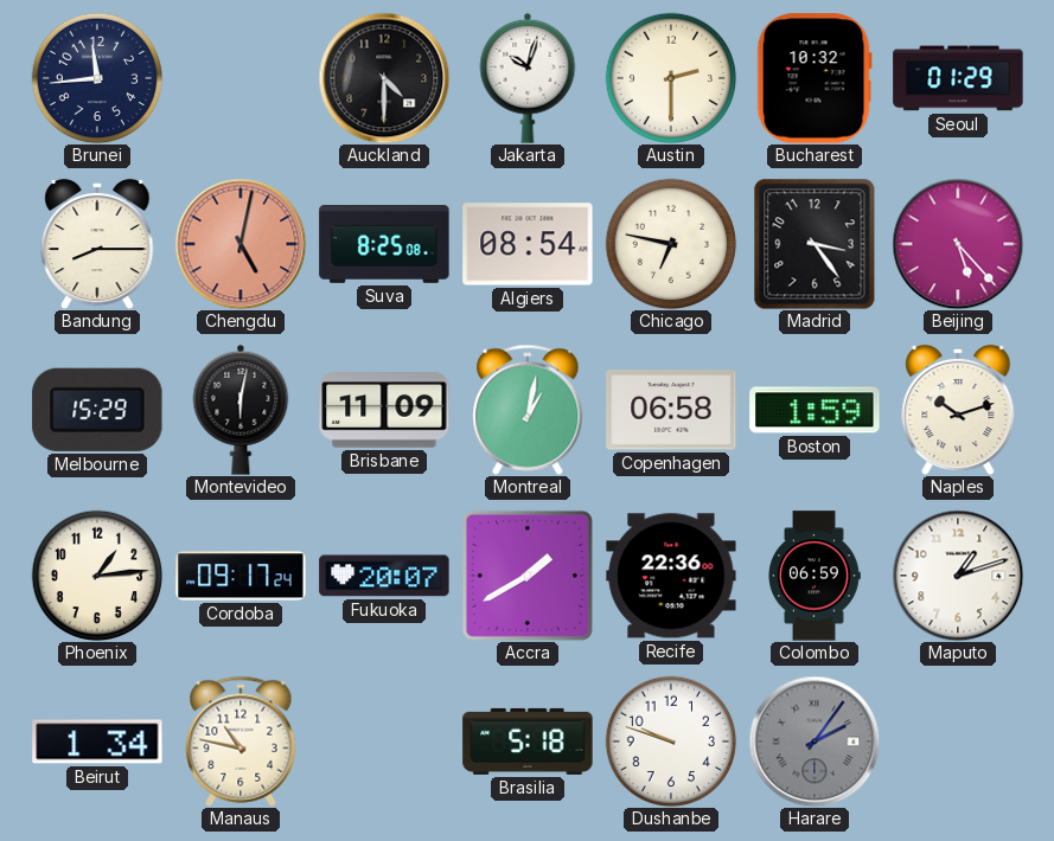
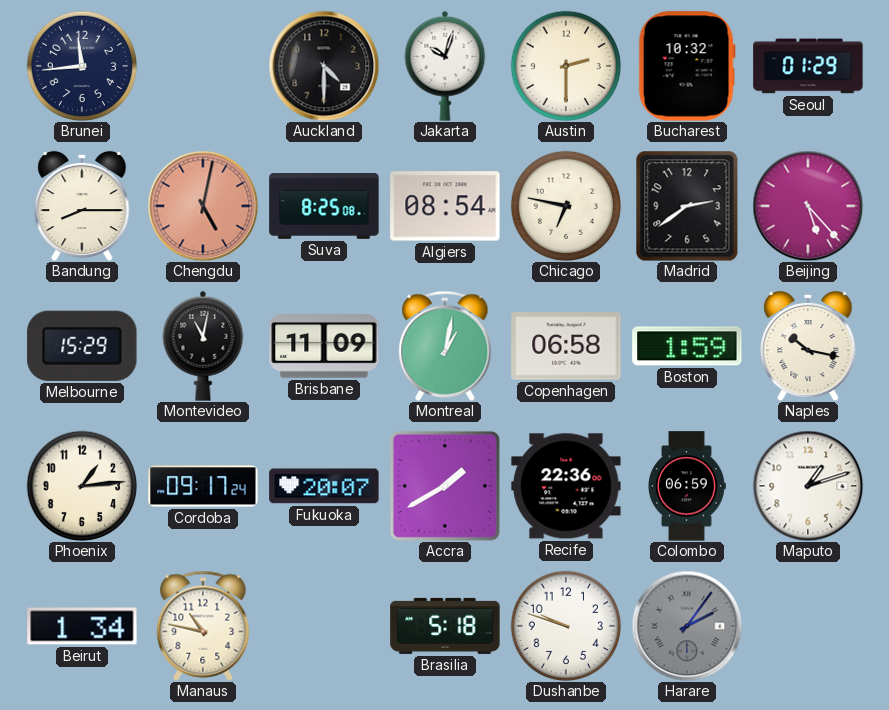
Madrid: 3:24 -> 2:39 (687, 206)
Montevideo: 6:02 -> 11:02 (203, 346)
Naples: 10:12 -> 10:17 (808, 346)
